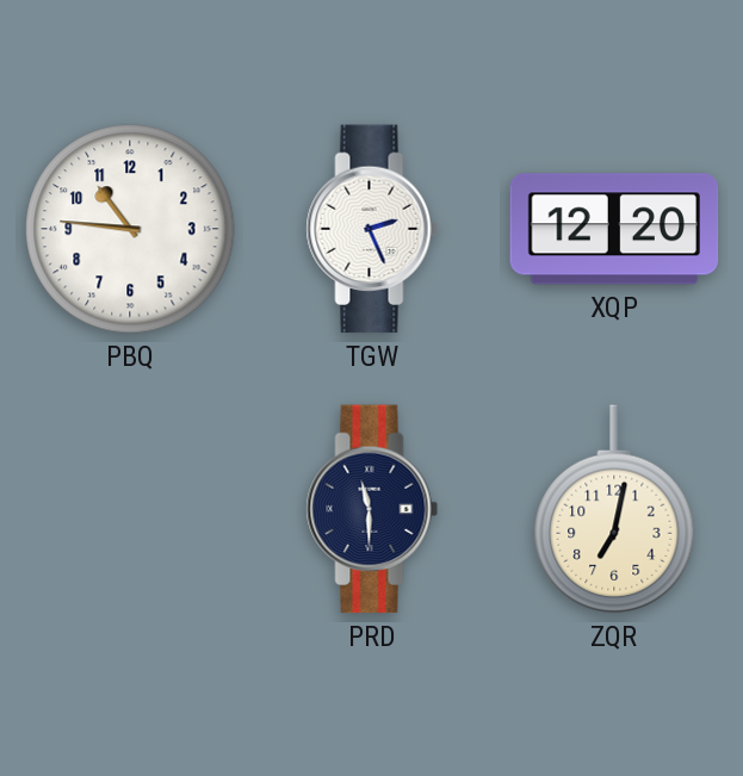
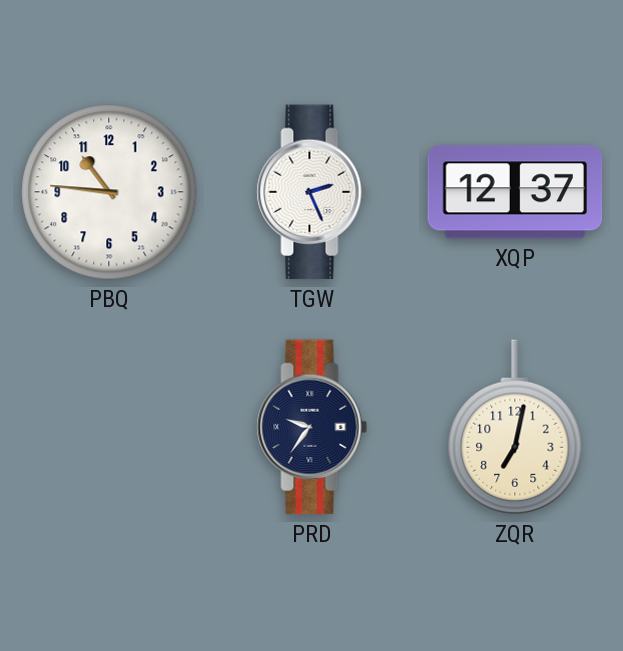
XQP: 12:20 -> 12:37 (515, 192)
PRD: 11:30 -> 9:36 (312, 427)
